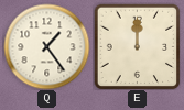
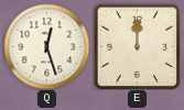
Q: 1:24 -> 12:27 (46, 46)
